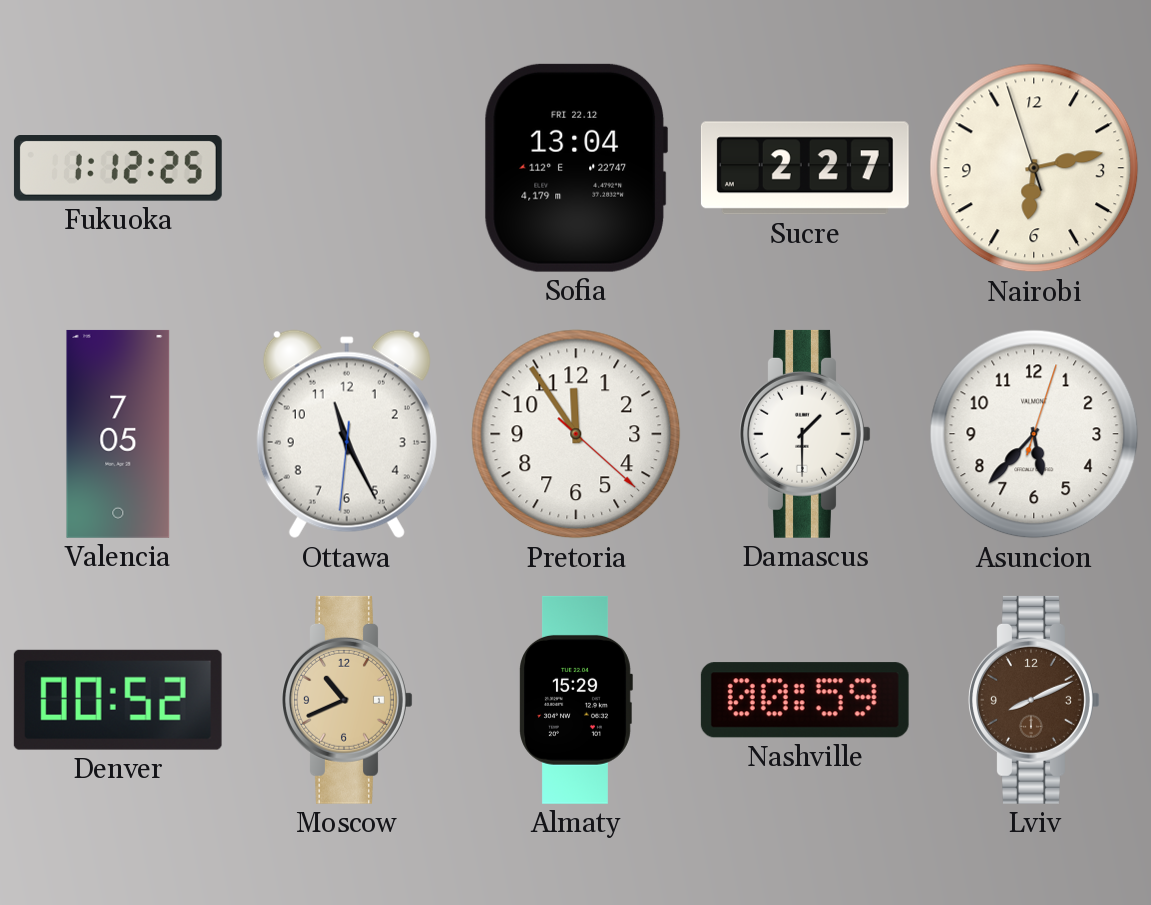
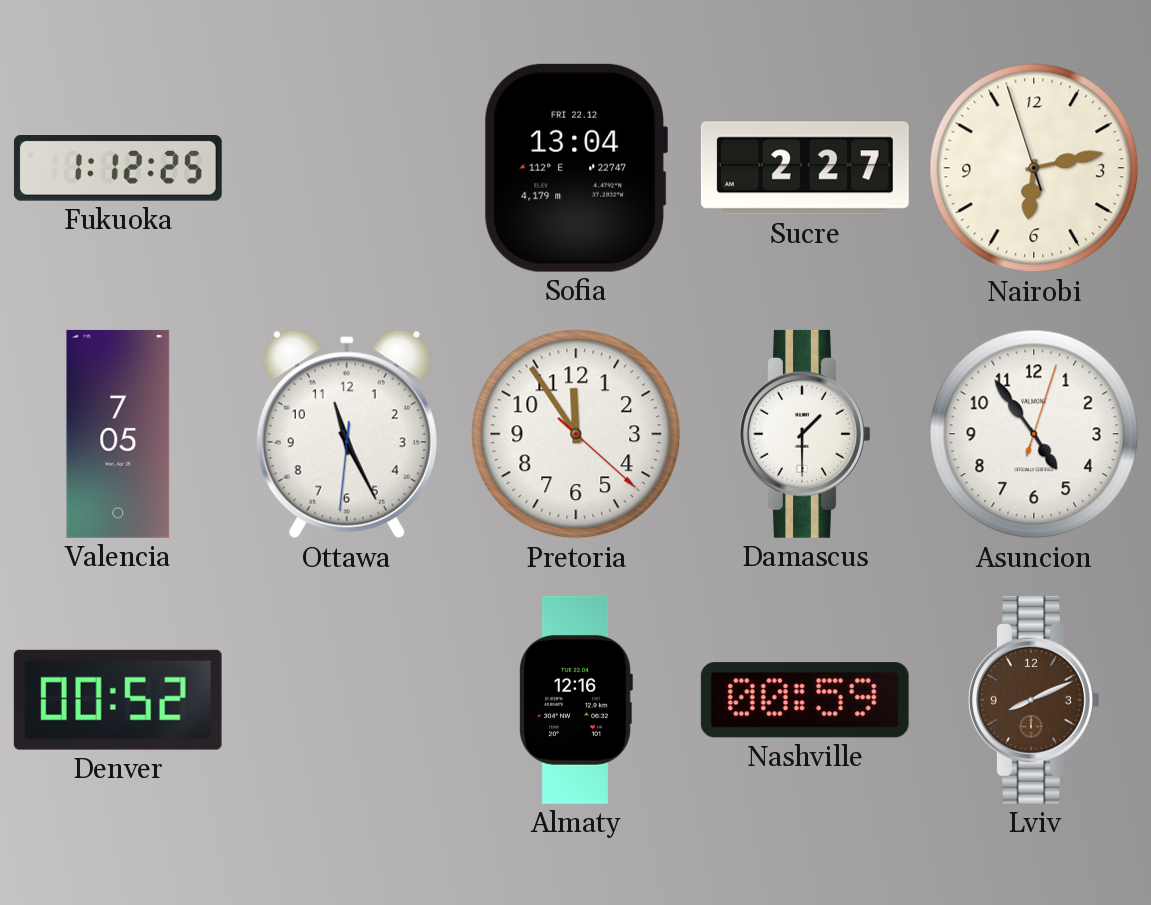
Asuncion: 5:37 -> 4:54 (1034, 434)
Moscow: 10:41 -> none (347, 700)
Almaty: 15:29 -> 12:16 (576, 700)
